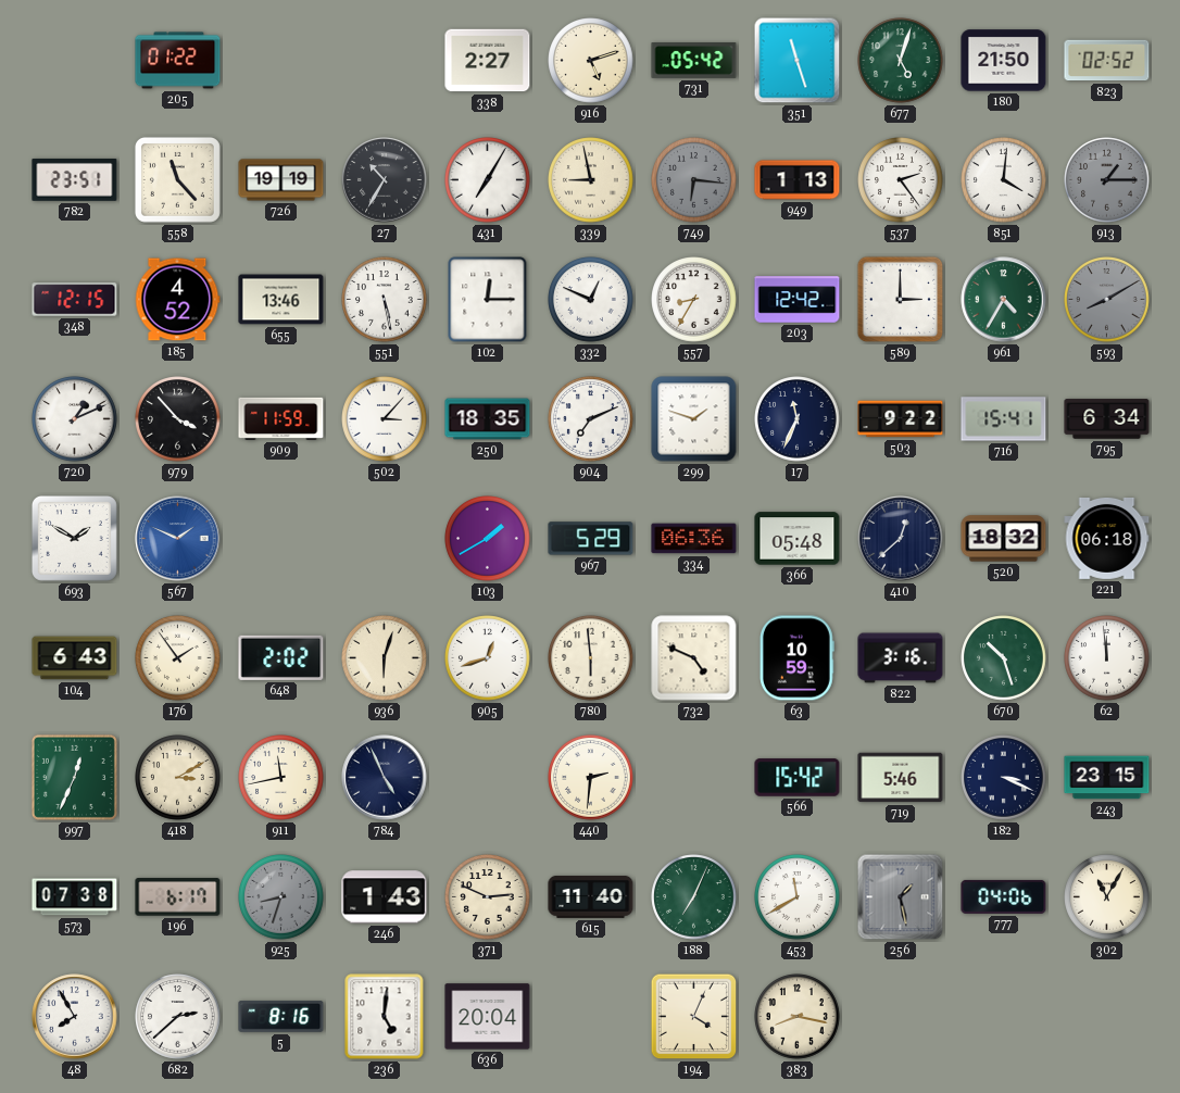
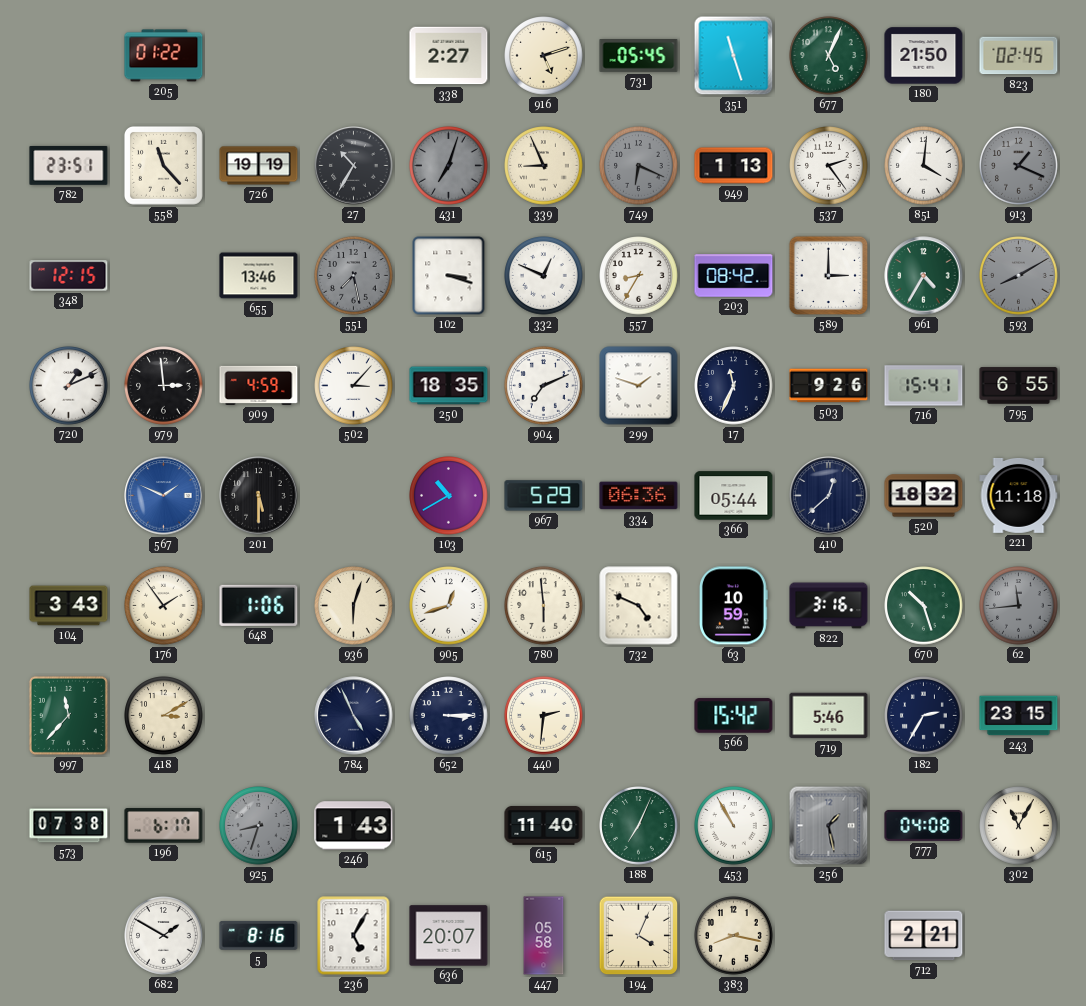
731: 05:42 -> 05:45 (639, 56)
677: 5:03 -> 5:04 (829, 56)
823: 02:52 -> 02:45 (1019, 56)
431: 7:05 -> 7:03 (449, 166)
431 dial: white -> grey (449, 166)
339: 8:58 -> 8:56 (544, 166)
749: 6:16 -> 6:19 (639, 166)
913: 1:15 -> 1:19 (1019, 166)
185: 4:52 -> none (178, 300)
551: 5:28 -> 7:28 (354, 276)
551 dial: white -> grey (354, 276)
102: 12:15 -> 3:18 (449, 276)
203: 12:42 -> 08:42 (734, 276)
979: 3:53 -> 2:59 (164, 386)
909: 11:59 -> 4:59 (259, 385)
503: 9:22 -> 9:26 (829, 386)
795: 6:34 -> 6:55 (1019, 386)
693: 1:50 -> none (74, 538)
201: none -> 5:30 (259, 496)
103: 1:40 -> 10:40 (449, 496)
366: 05:48 -> 05:44 (734, 496)
221: 06:18 -> 11:18 (1019, 495)
104: 6:43 -> 3:43 (69, 606)
648: 2:02 -> 1:06 (259, 605)
62: 11:59 -> 11:44 (1019, 606)
62 dial: white -> grey (1019, 606)
997: 12:34 -> 11:37 (68, 715)
911: 11:43 -> none (281, 778)
652: none -> 3:15 (449, 716)
182: 3:19 -> 2:35 (924, 716)
371: 2:49 -> none (488, 897)
453: 11:40 -> 10:55 (734, 826)
777: 04:06 -> 04:08 (924, 825)
48: 7:55 -> none (75, 1017)
682: 2:38 -> 1:50 (164, 936)
236: 5:01 -> 5:05 (354, 936)
636: 20:04 -> 20:07 (449, 936)
447: none -> 05:58 (544, 936)
712: none -> 2:21 (924, 936)
